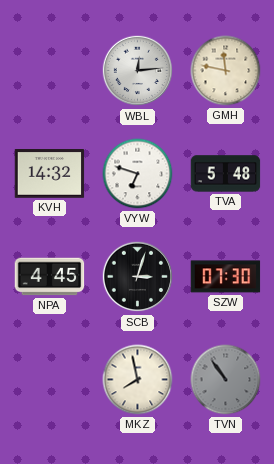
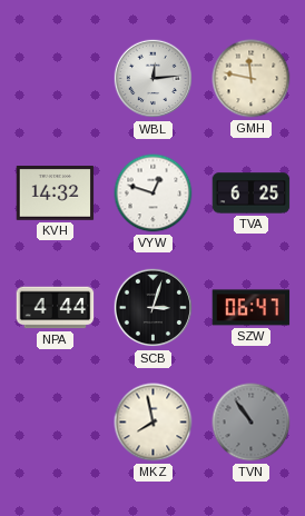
VYW: 6:48 -> 12:48 (154, 193)
TVA: 5:48 -> 6:25 (252, 193)
NPA: 4:45 -> 4:44 (56, 308)
SZW: 07:30 -> 06:47 (252, 308)
